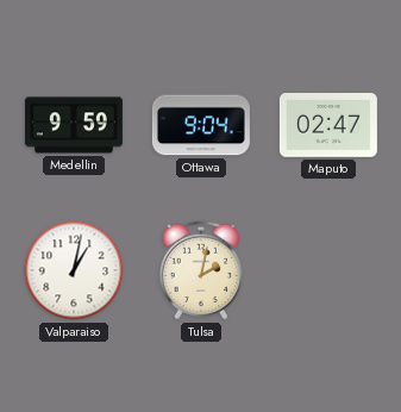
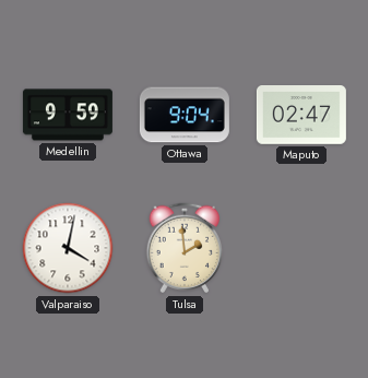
Valparaiso: 1:02 -> 4:02 (68, 248)
Tulsa: 2:02 -> 1:59 (185, 248)
